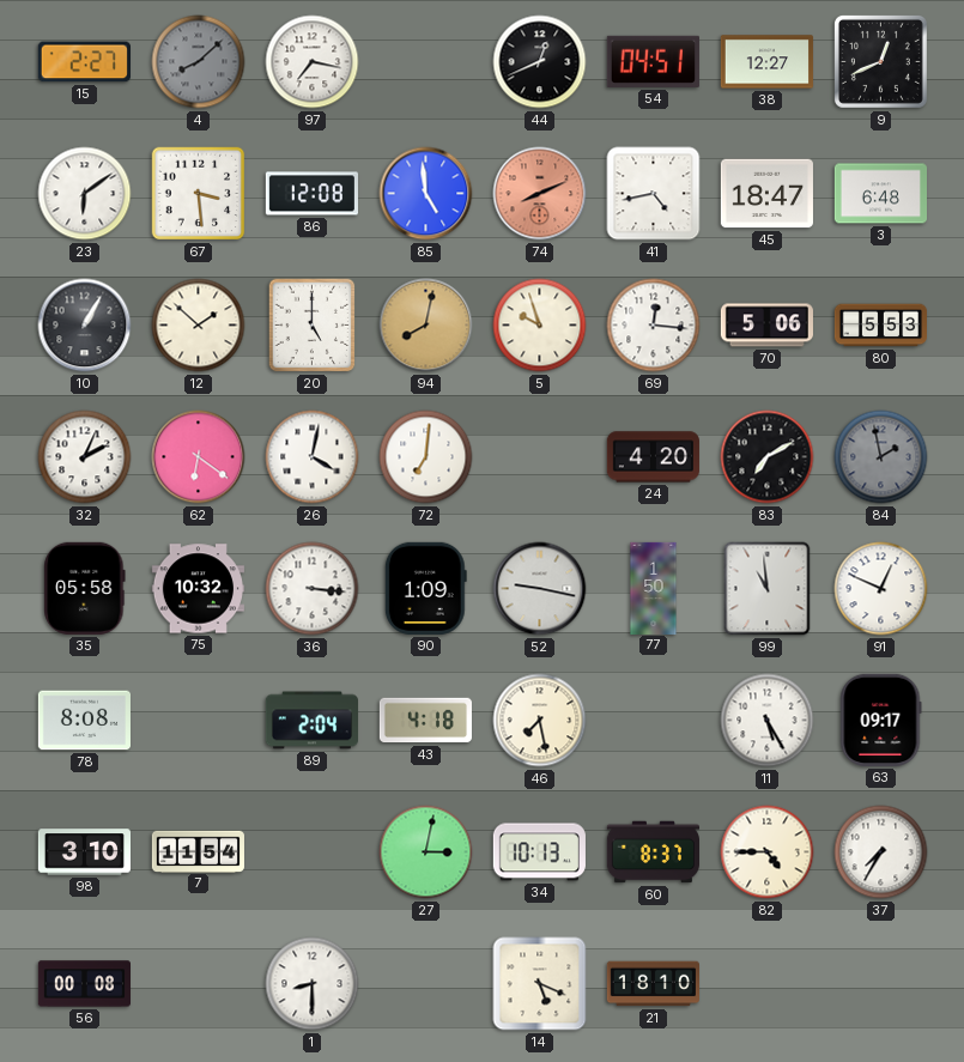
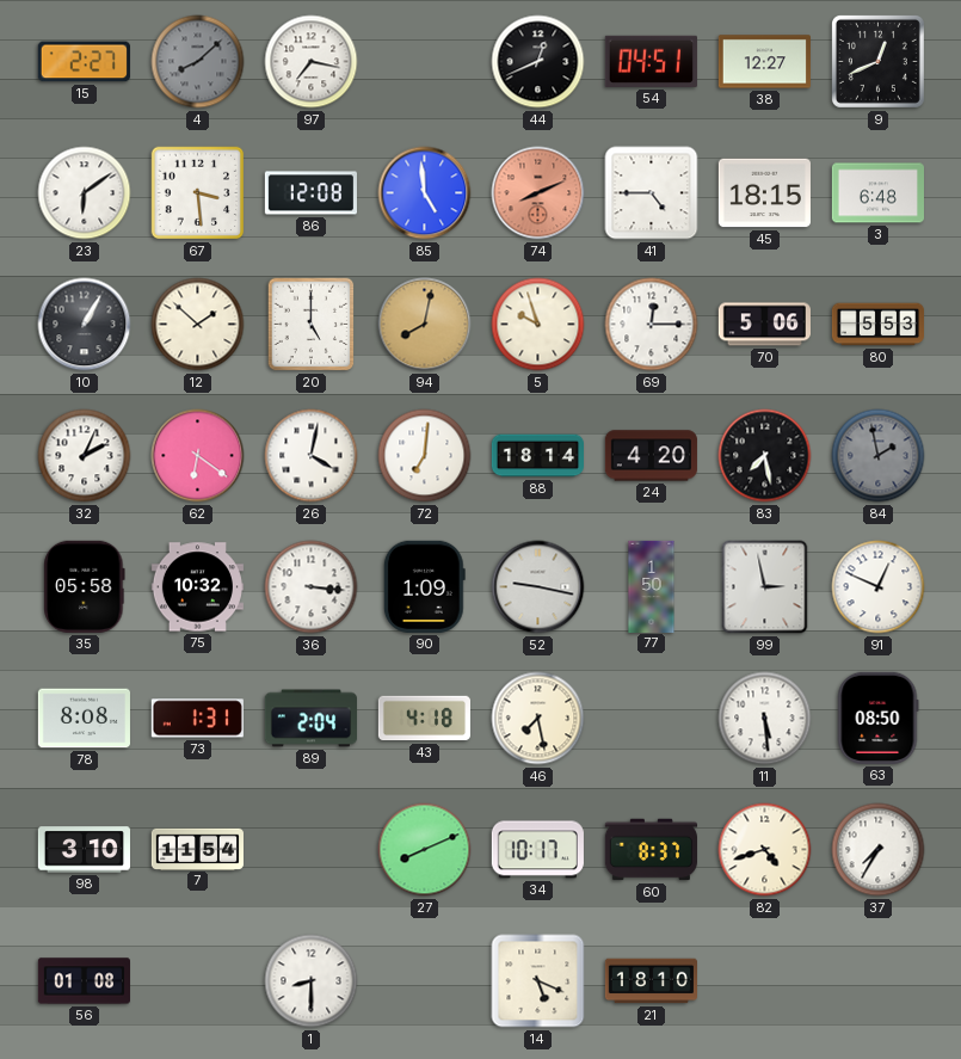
41: 4:43 -> 4:45 (652, 193)
45: 18:47 -> 18:15 (764, 193)
69: 12:16 -> 12:15 (652, 325)
88: none -> 18:14 (537, 456)
83: 7:10 -> 7:28 (765, 456)
99: 10:59 -> 2:58 (765, 587)
73: none -> 1:31 (197, 719)
11: 5:25 -> 5:29 (765, 719)
63: 09:17 -> 08:50 (879, 718)
27: 3:02 -> 8:11 (425, 850)
34: 10:13 -> 10:17 (537, 850)
82: 4:45 -> 4:42 (765, 850)
56: 00:08 -> 01:08 (84, 981)
